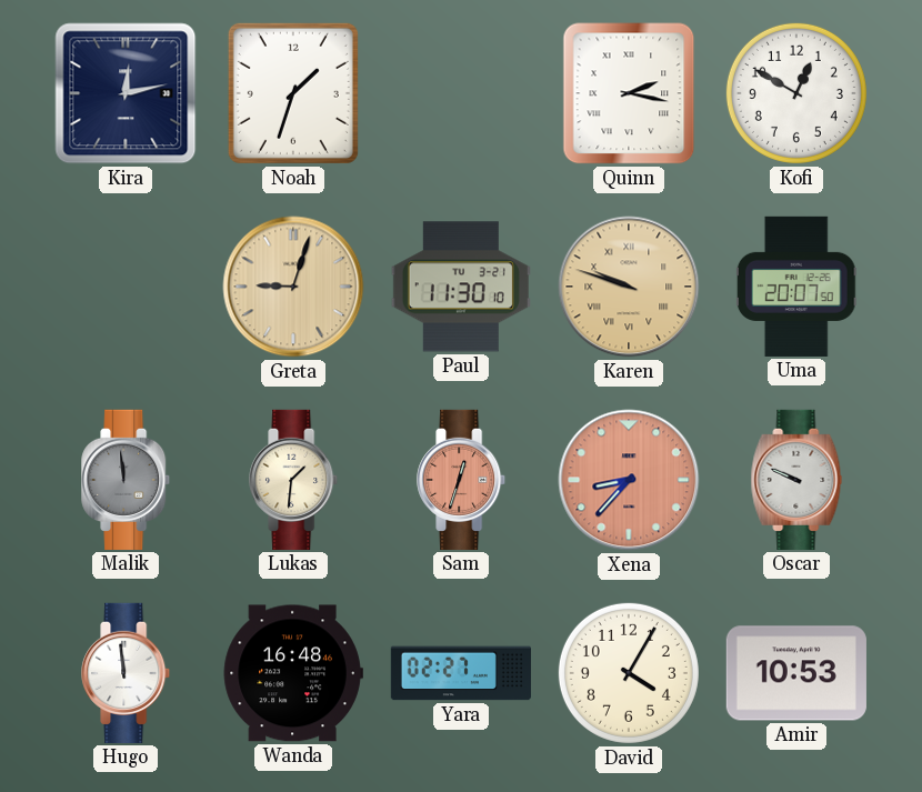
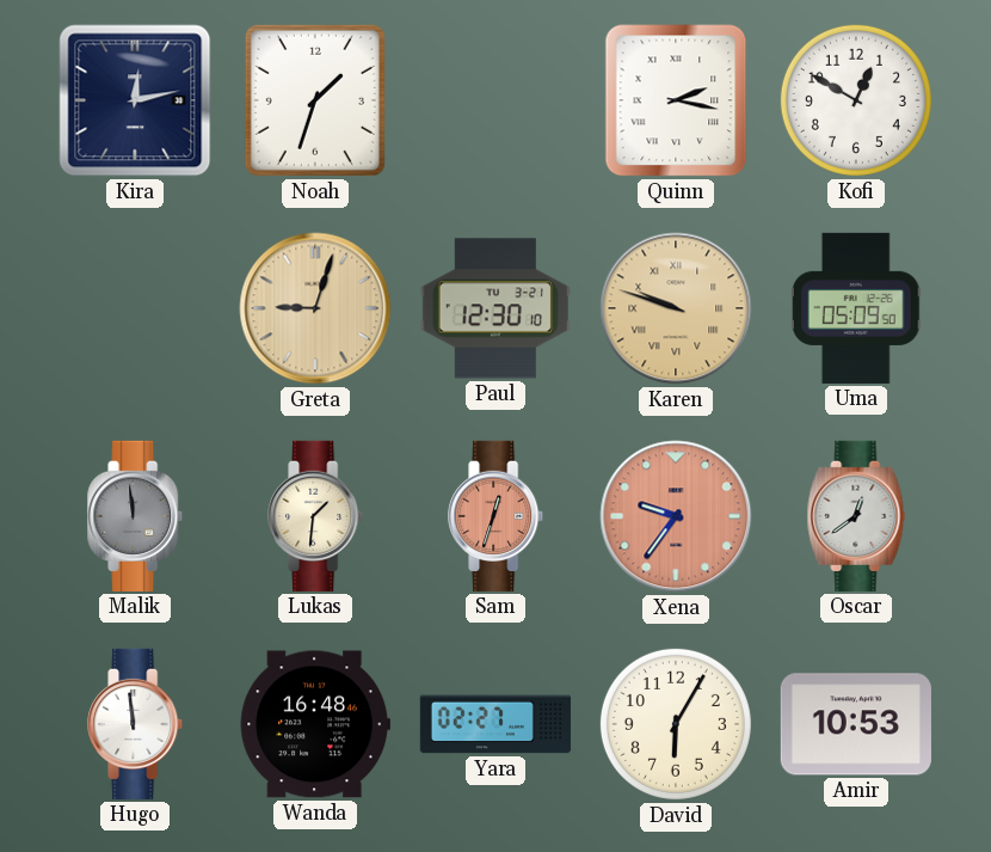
Paul: 11:30 -> 12:30 (496, 308)
Uma: 20:07 -> 05:09 (856, 308)
Xena: 8:37 -> 9:36 (676, 516)
Oscar: 9:49 -> 12:39 (856, 516)
David: 4:05 -> 6:05 (676, 724)
